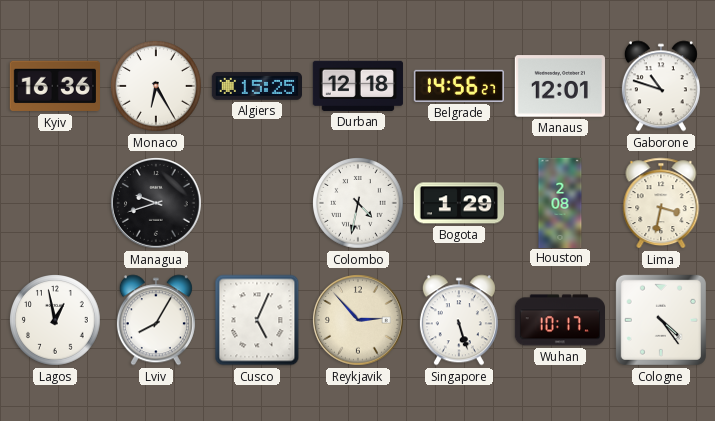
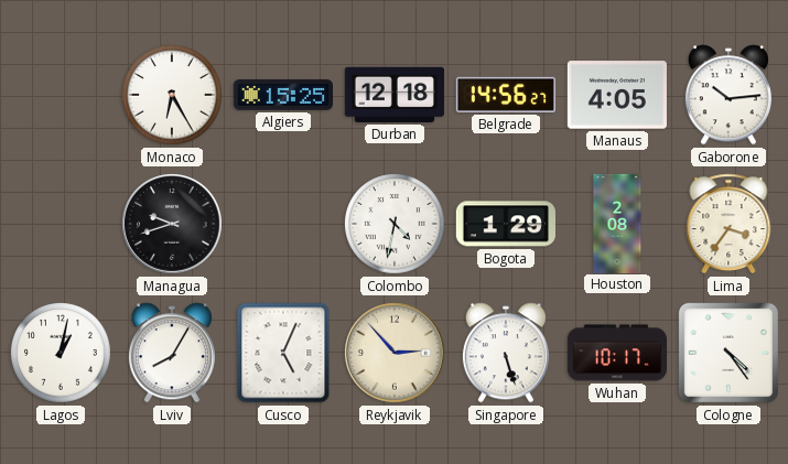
Kyiv: 16:36 -> none (55, 86)
Manaus: 12:01 -> 4:05 (617, 95)
Gaborone: 10:48 -> 10:14 (728, 95)
Lima: 3:32 -> 3:36 (728, 224)
Lagos: 12:58 -> 1:02 (62, 354)
